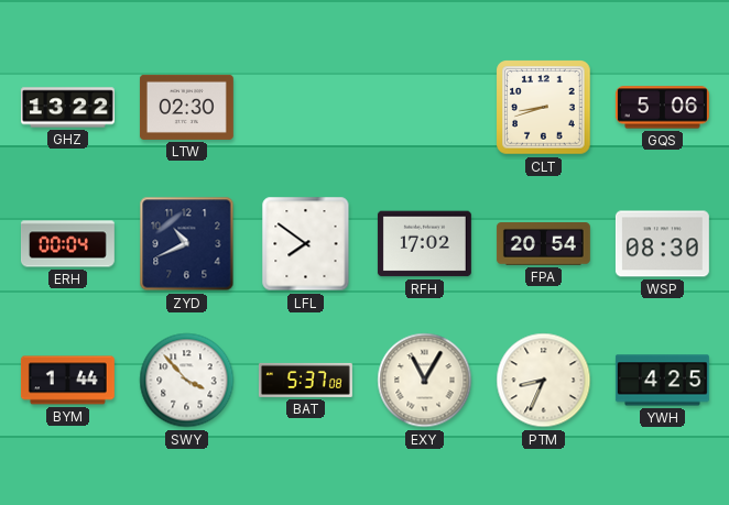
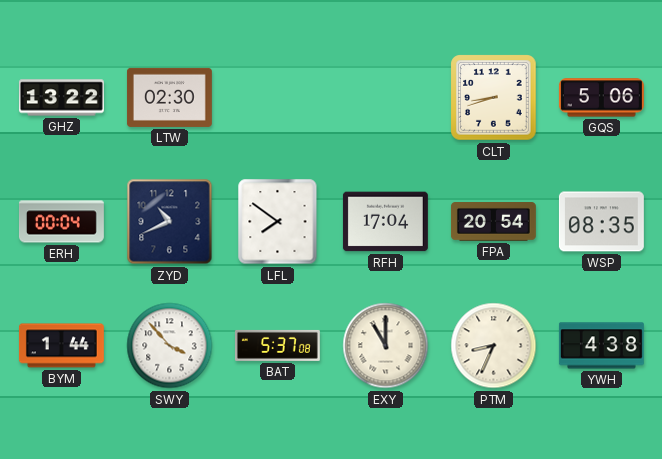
RFH: 17:02 -> 17:04 (385, 222)
WSP: 08:30 -> 08:35 (601, 222)
EXY: 11:05 -> 11:00 (386, 346)
YWH: 4:25 -> 4:38 (601, 346)
